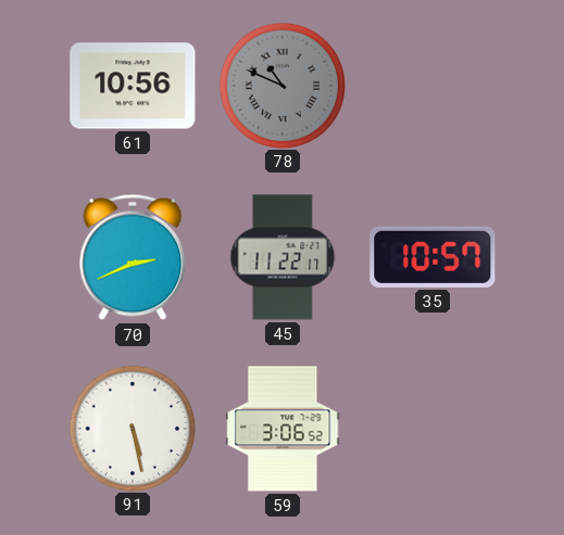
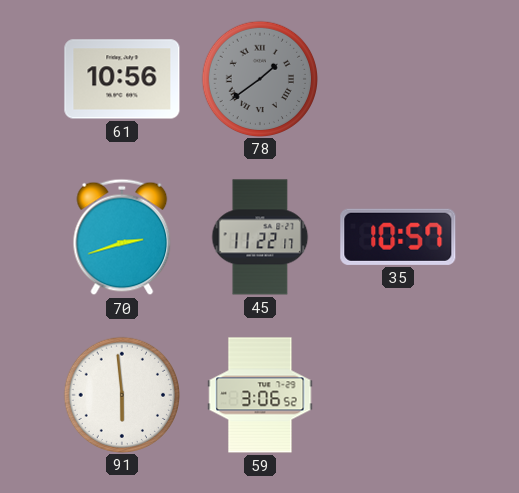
78: 10:49 -> 1:39 (259, 78)
70: 2:41 -> 2:42 (122, 237)
91: 5:28 -> 5:59 (121, 394)
